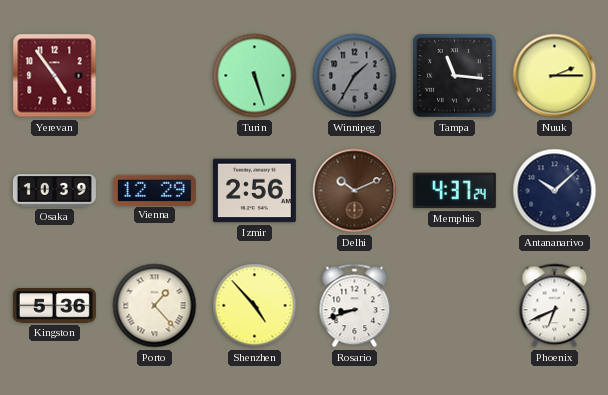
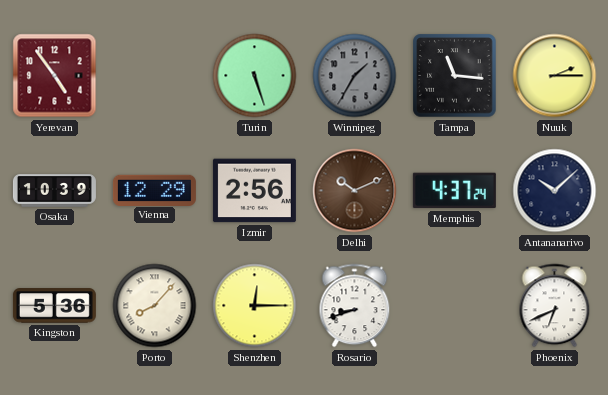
Porto: 1:23 -> 8:07 (155, 306)
Shenzhen: 4:53 -> 12:15 (255, 306)
